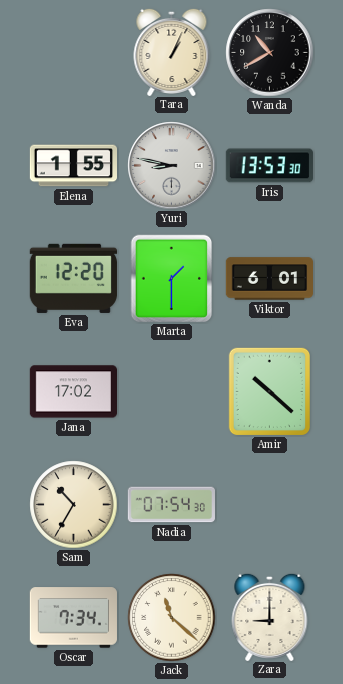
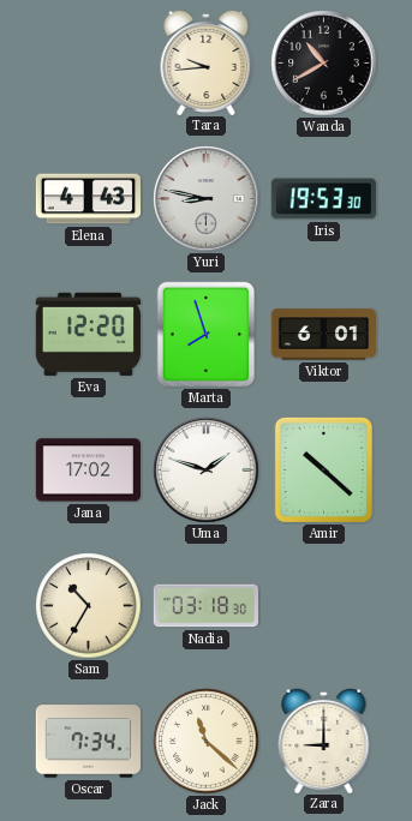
Tara: 1:04 -> 9:44 (207, 61)
Elena: 1:55 -> 4:43 (88, 199)
Iris: 13:53 -> 19:53 (323, 199)
Marta: 1:30 -> 7:57 (207, 335)
Uma: none -> 1:48 (207, 471)
Nadia: 07:54 -> 03:18 (205, 606)
